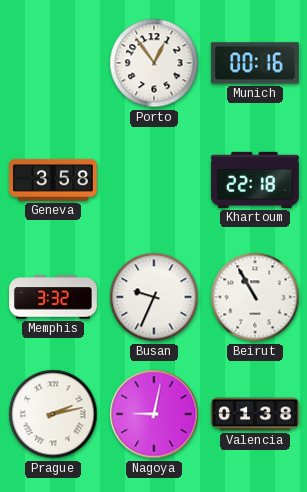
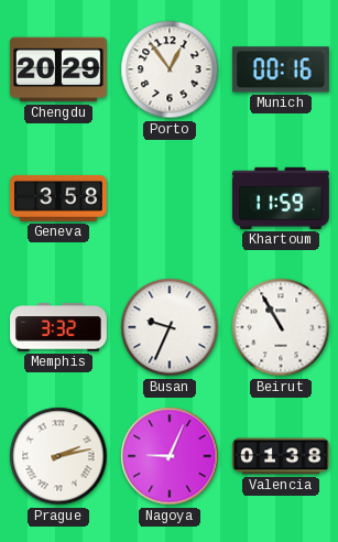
Chengdu: none -> 20:29 (58, 69)
Khartoum: 22:18 -> 11:59 (281, 198)
Nagoya: 9:02 -> 9:04 (170, 456)
